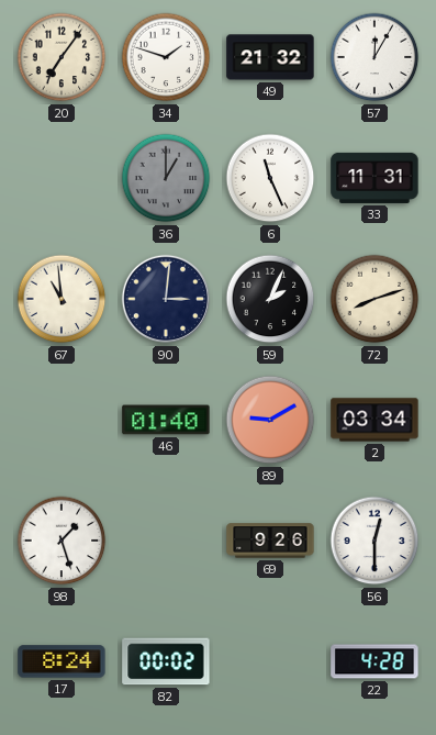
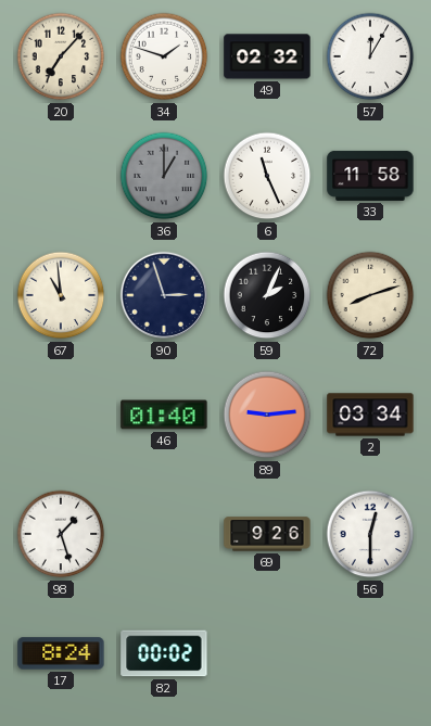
20: 7:06 -> 7:07 (61, 56)
49: 21:32 -> 02:32 (267, 56)
33: 11:31 -> 11:58 (370, 176)
90: 3:01 -> 2:57 (164, 295)
89: 9:10 -> 9:14 (267, 415)
22: 4:28 -> none (374, 661)
